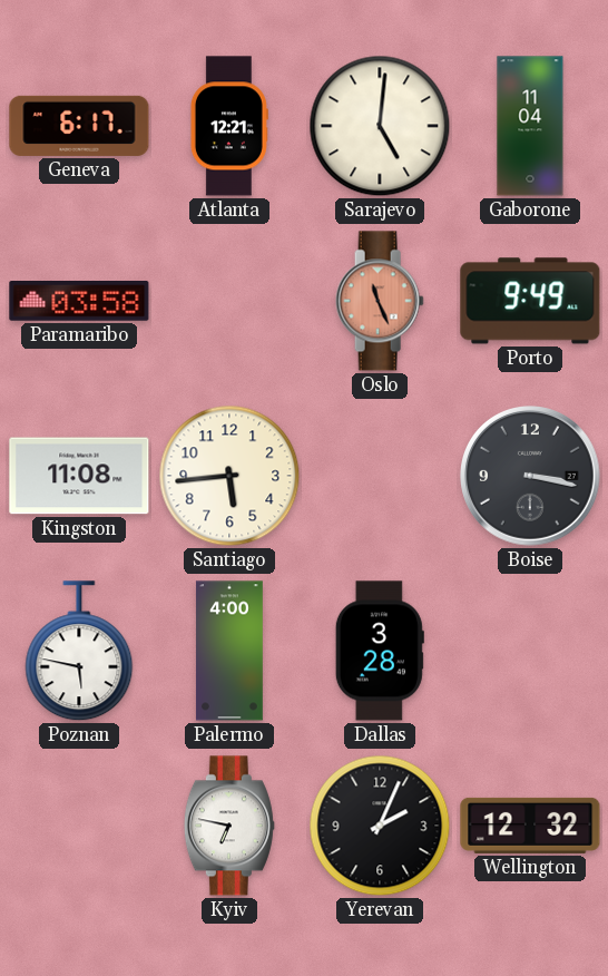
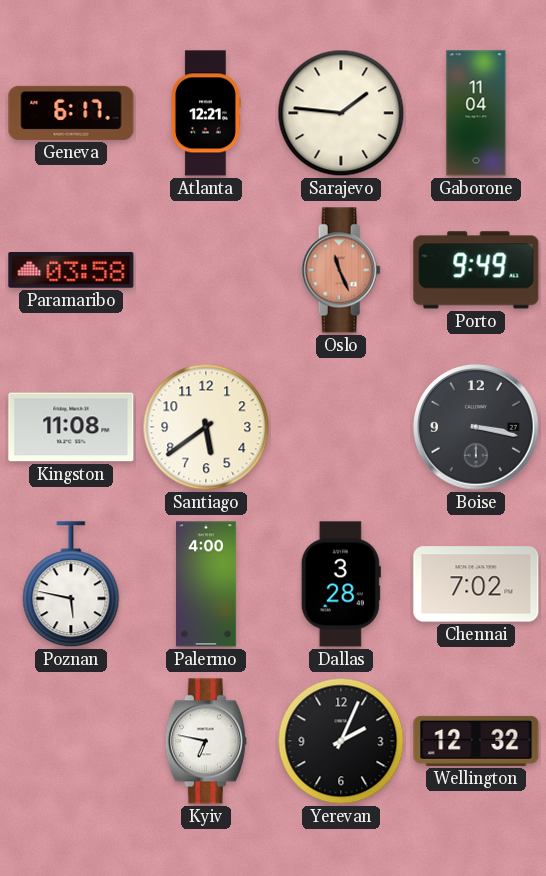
Sarajevo: 5:01 -> 1:46 (341, 113)
Santiago: 5:44 -> 5:39 (206, 427)
Chennai: none -> 7:02 (476, 584)
